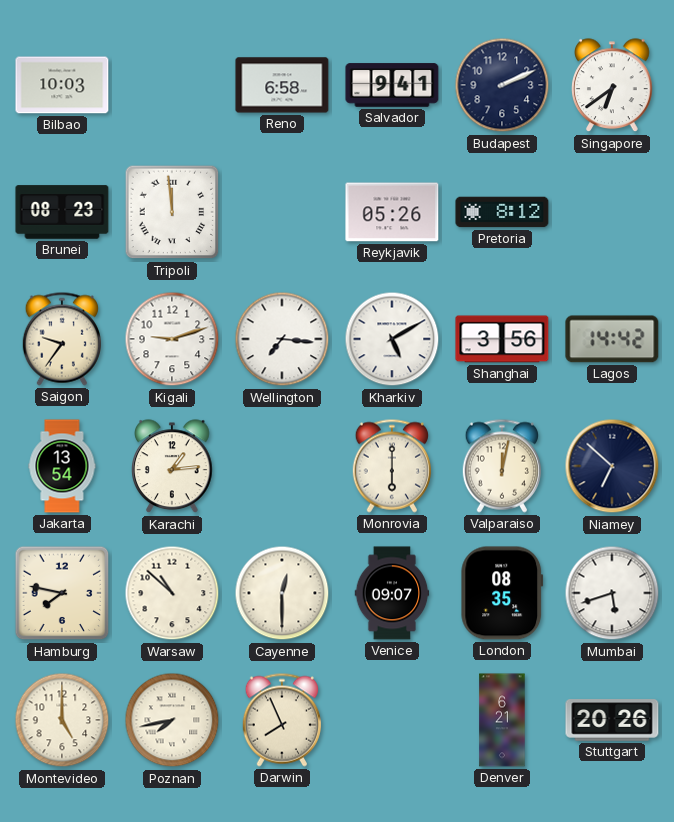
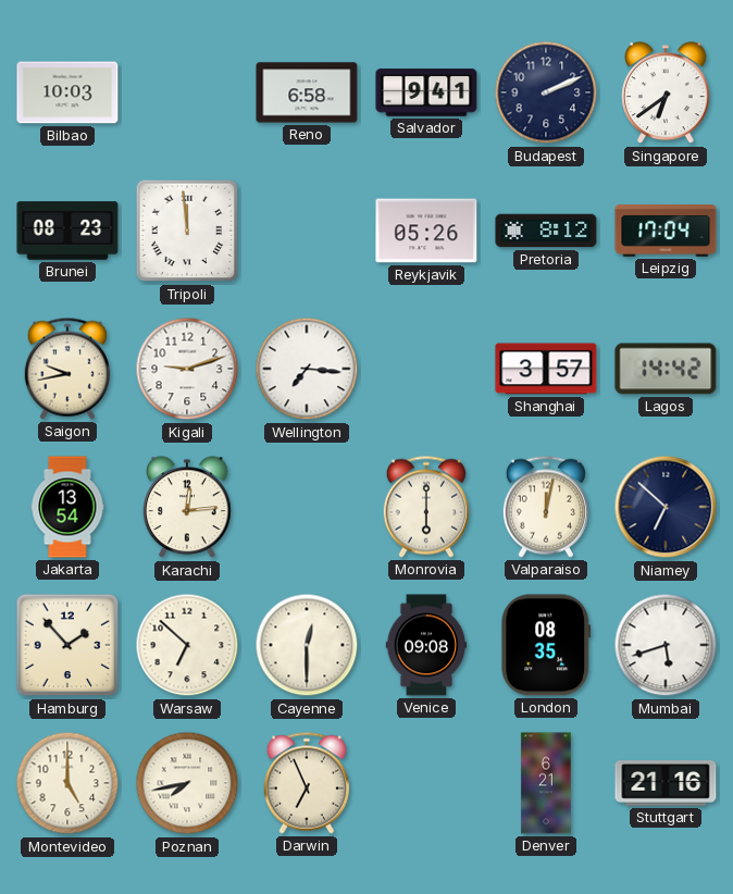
Leipzig: none -> 17:04 (666, 231)
Saigon: 9:36 -> 9:43 (67, 369)
Kharkiv: 5:10 -> none (392, 339)
Shanghai: 3:56 -> 3:57 (546, 369)
Karachi: 1:14 -> 12:14 (188, 508)
Hamburg: 7:47 -> 1:53 (67, 645)
Warsaw: 10:52 -> 6:52 (187, 645)
Venice: 09:07 -> 09:08 (426, 645)
Darwin: 7:56 -> 6:56 (307, 783)
Stuttgart: 20:26 -> 21:16 (666, 783)
